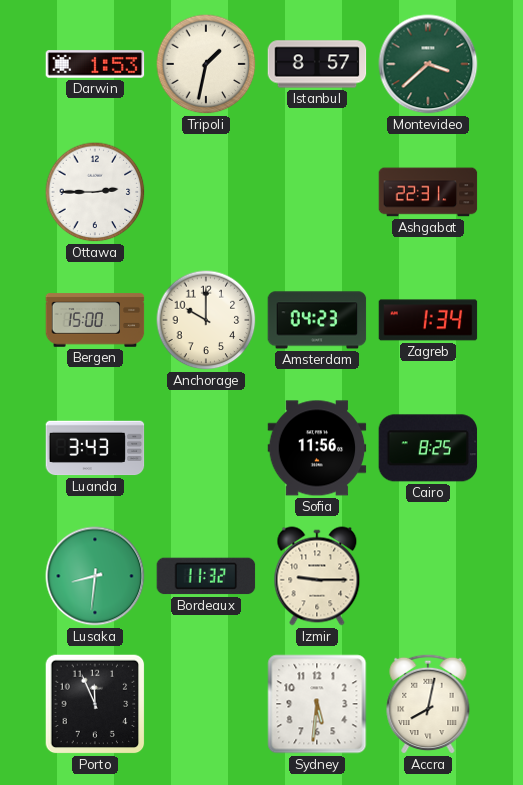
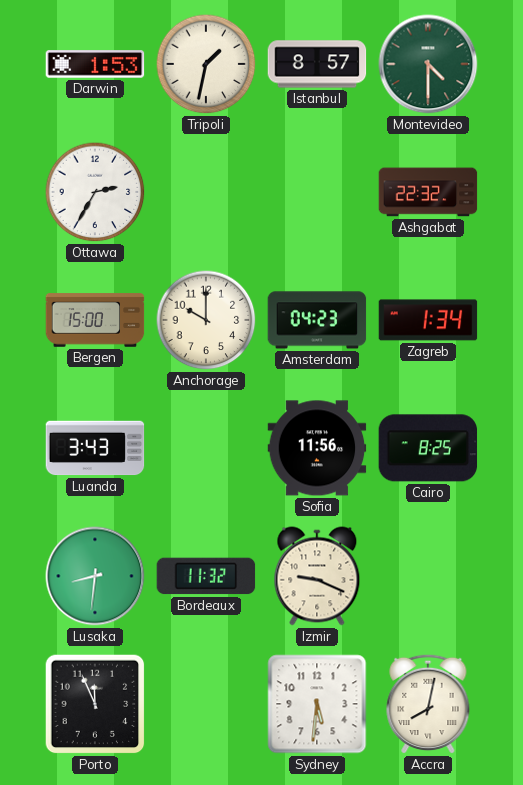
Montevideo: 3:38 -> 4:30 (428, 64)
Ottawa: 2:45 -> 2:35 (95, 192)
Ashgabat: 22:31 -> 22:32 (428, 192)
Izmir: 9:15 -> 9:19 (317, 576)
